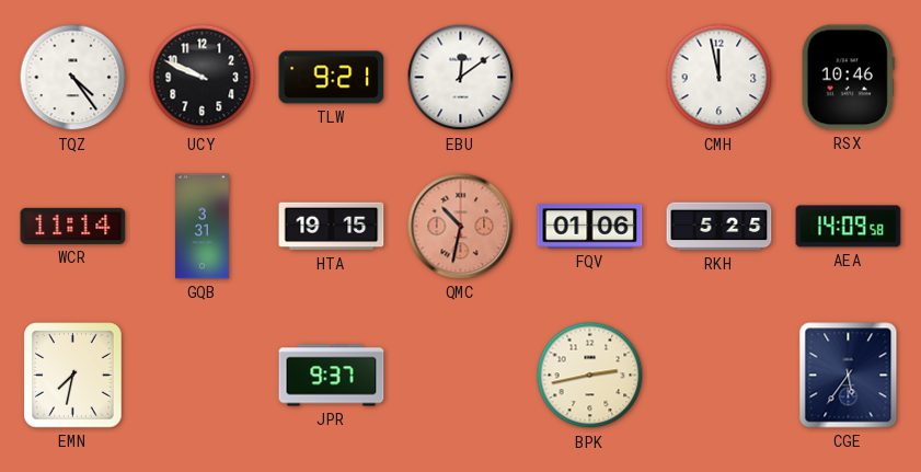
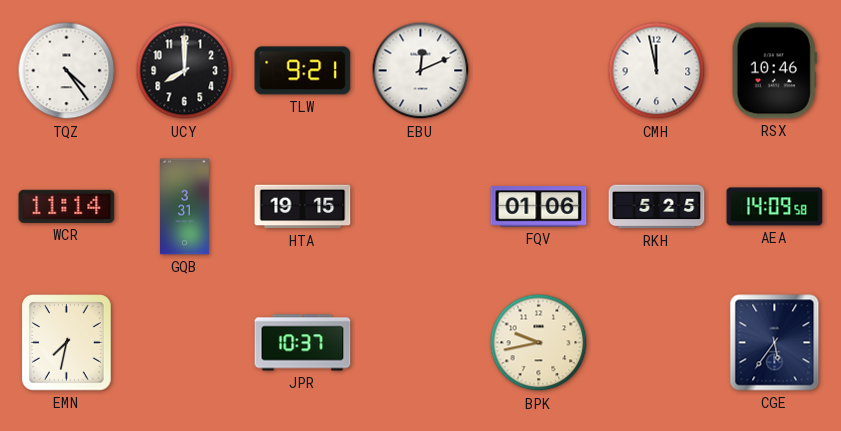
UCY: 9:49 -> 8:00 (185, 71)
EBU: 12:09 -> 12:11 (421, 71)
QMC: 10:32 -> none (461, 227)
JPR: 9:37 -> 10:37 (303, 343)
BPK: 2:43 -> 9:43 (539, 343)
